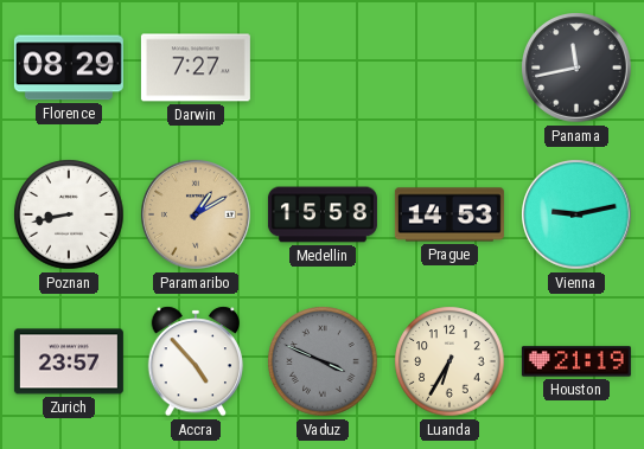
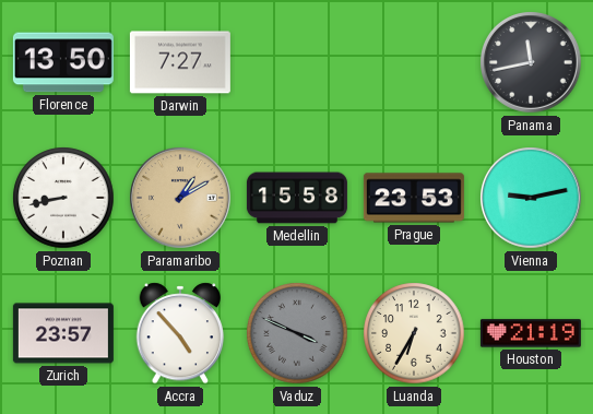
Florence: 08:29 -> 13:50 (63, 62)
Prague: 14:53 -> 23:53 (414, 198)
